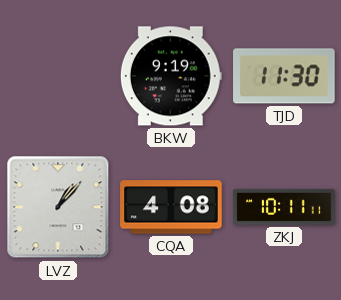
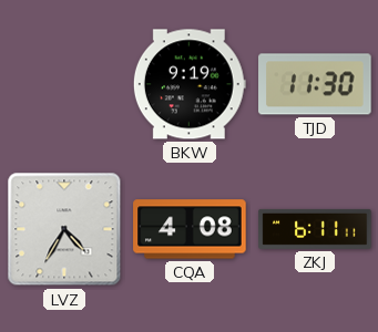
LVZ: 1:07 -> 4:35 (64, 229)
ZKJ: 10:11 -> 6:11 (315, 229)
